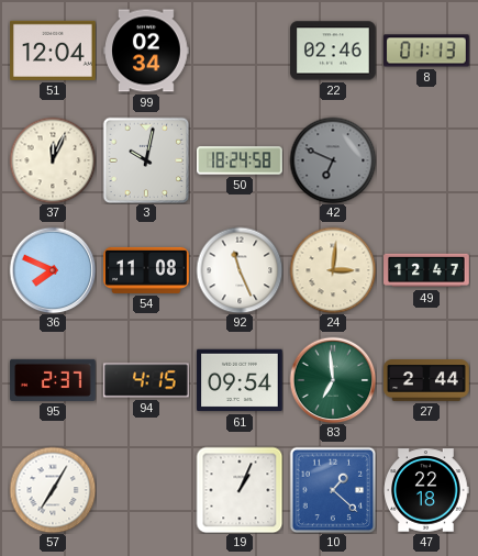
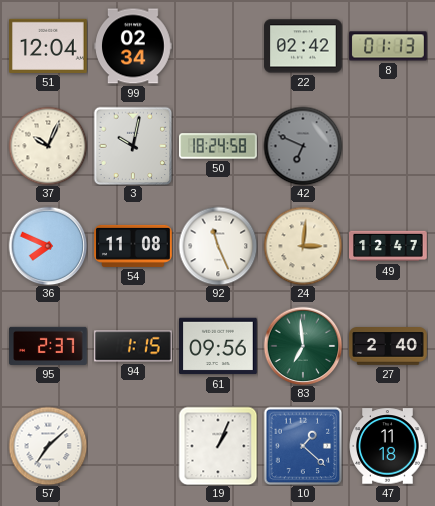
22: 02:46 -> 02:42 (303, 46)
37: 12:04 -> 10:04 (48, 146)
94: 4:15 -> 1:15 (133, 346)
61: 09:54 -> 09:56 (218, 346)
27: 2:44 -> 2:40 (388, 347)
57: 7:05 -> 7:08 (48, 446)
47: 22:18 -> 11:18 (388, 446)
